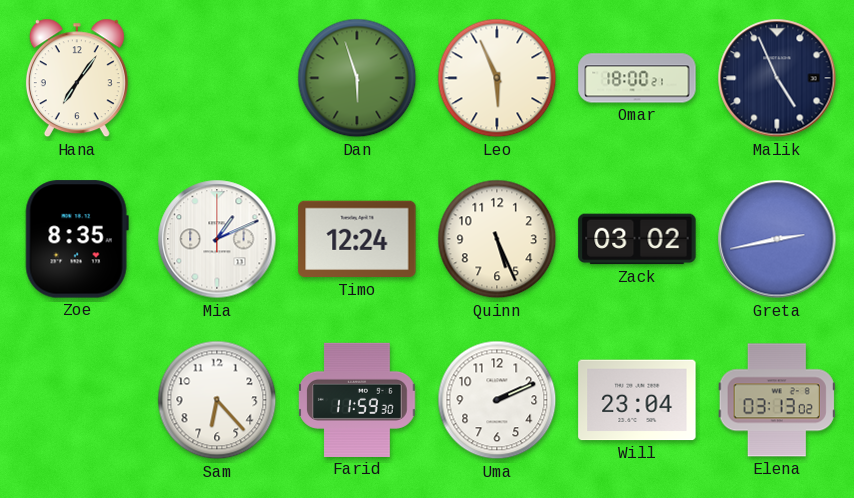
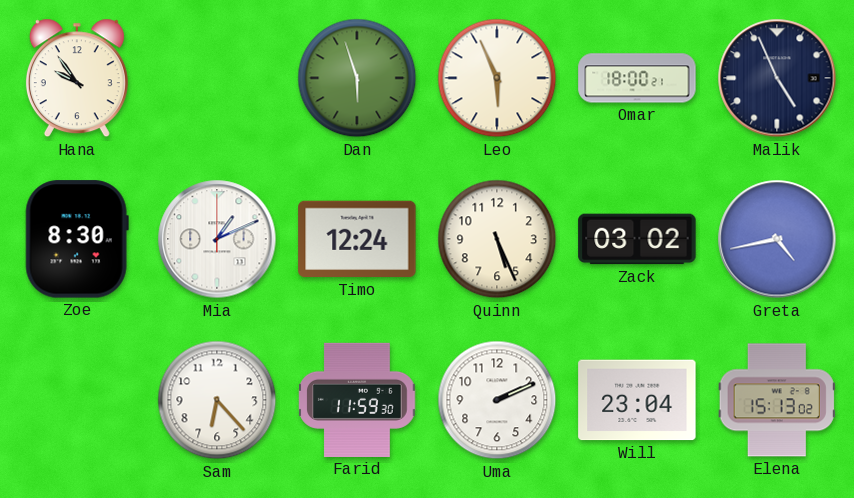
Hana: 7:06 -> 9:54 (77, 78)
Zoe: 8:35 -> 8:30 (77, 239)
Greta: 2:43 -> 4:43 (777, 239)
Elena: 03:13 -> 15:13 (777, 400)
